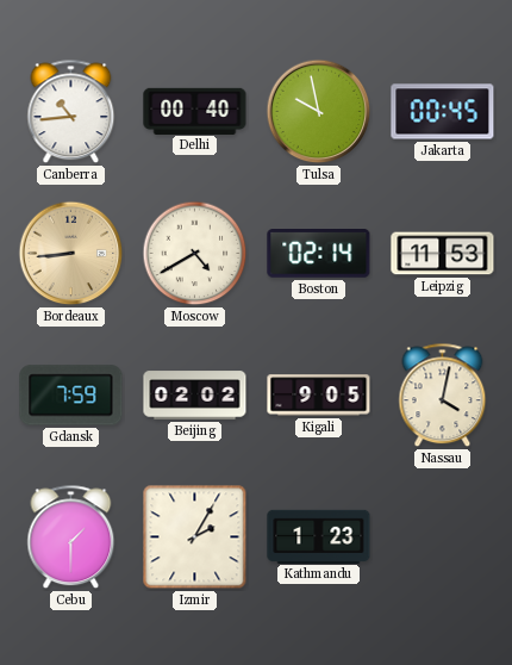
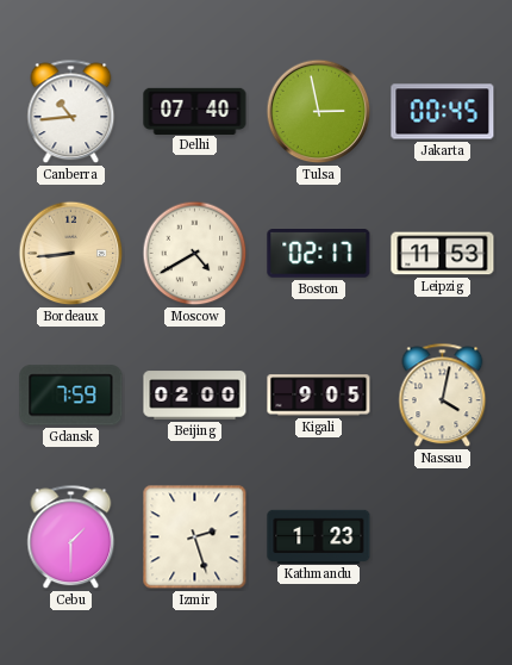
Delhi: 00:40 -> 07:40 (195, 111)
Tulsa: 9:58 -> 2:58 (319, 112)
Boston: 02:14 -> 02:17 (319, 254)
Beijing: 02:02 -> 02:00 (195, 396)
Izmir: 2:05 -> 2:27 (195, 537)
